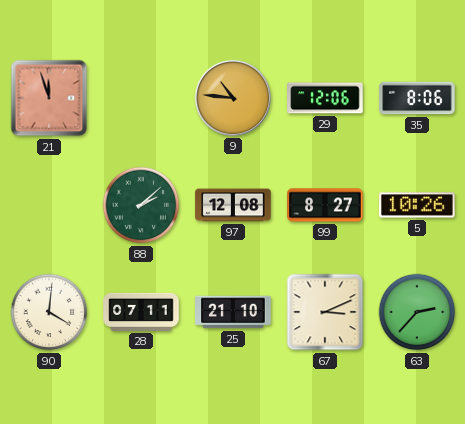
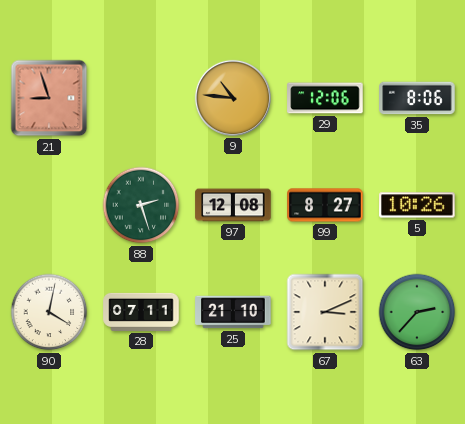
21: 11:57 -> 8:57 (49, 98)
88: 2:08 -> 2:27 (141, 205)
90: 4:01 -> 4:02 (49, 312)
